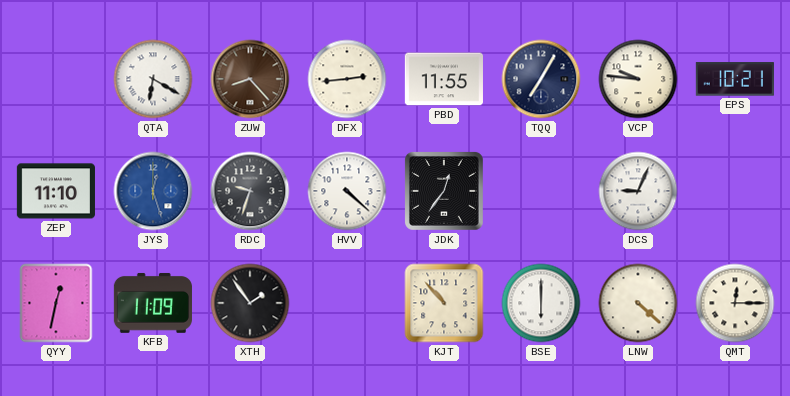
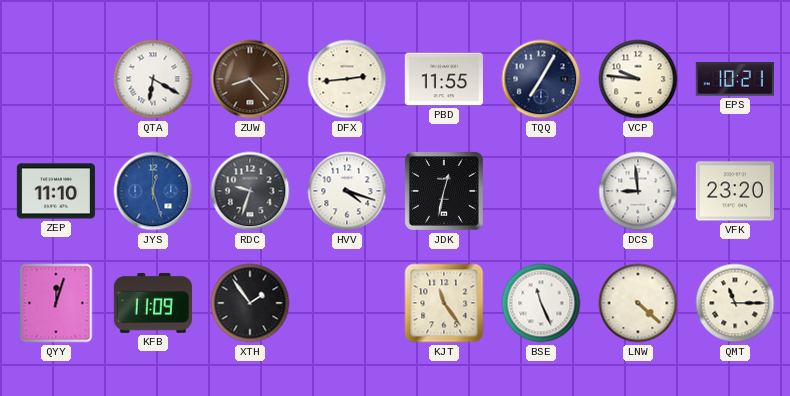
HVV: 4:22 -> 4:18 (347, 191)
JDK: 12:36 -> 12:32 (444, 191)
DCS: 9:04 -> 8:59 (638, 191)
VFK: none -> 23:20 (735, 191)
QYY: 12:32 -> 12:03 (56, 303)
KJT: 10:53 -> 11:24 (444, 303)
BSE: 6:00 -> 11:26 (541, 303)
QMT: 12:15 -> 11:15 (735, 303)
